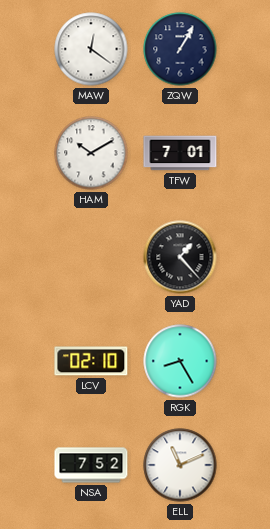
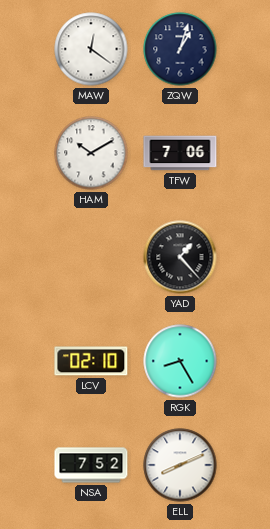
ZQW: 1:05 -> 1:03 (180, 49)
TFW: 7:01 -> 7:06 (180, 153)
ELL: 11:11 -> 8:11 (180, 465)
